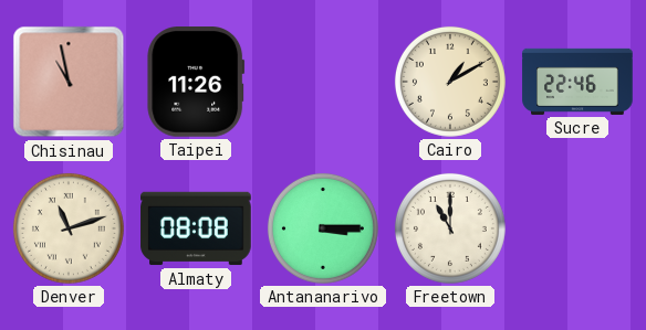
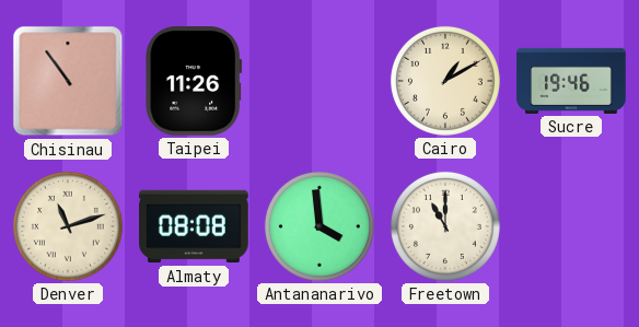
Chisinau: 10:58 -> 10:54 (68, 81)
Sucre: 22:46 -> 19:46 (571, 81)
Antananarivo: 3:15 -> 3:59 (319, 226)
